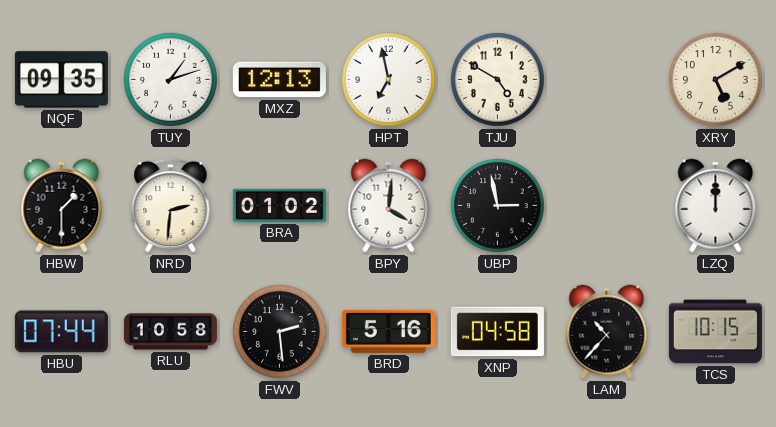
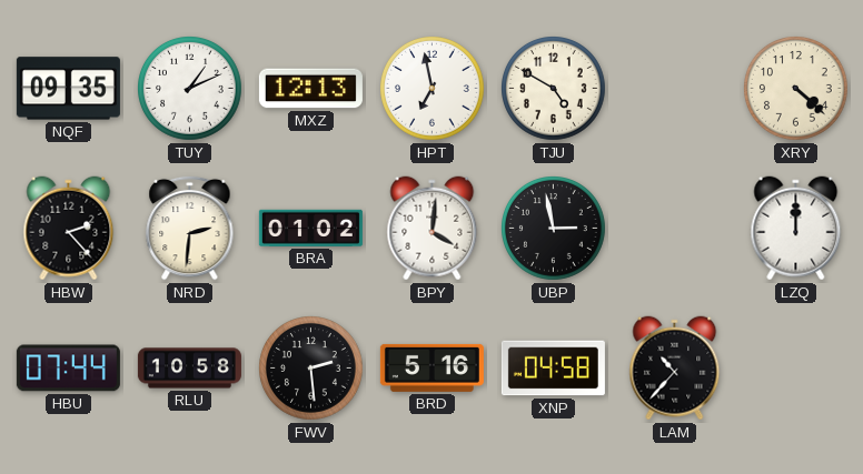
TUY: 1:12 -> 1:11 (190, 89)
XRY: 5:10 -> 4:22 (796, 89)
HBW: 1:30 -> 2:23 (69, 229)
TCS: 10:15 -> none (715, 332)
